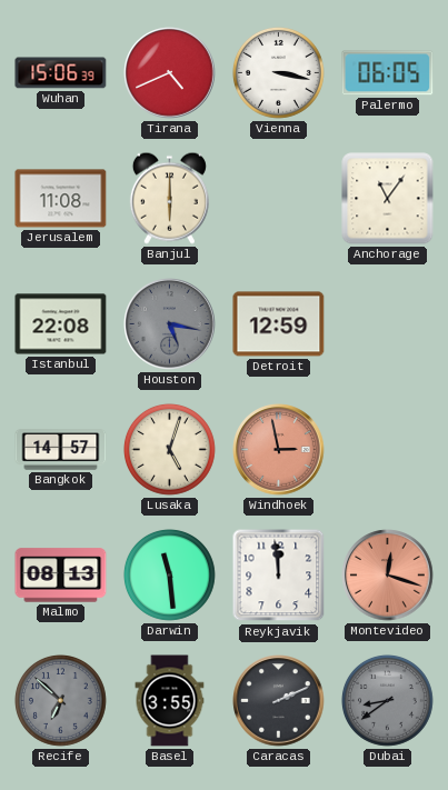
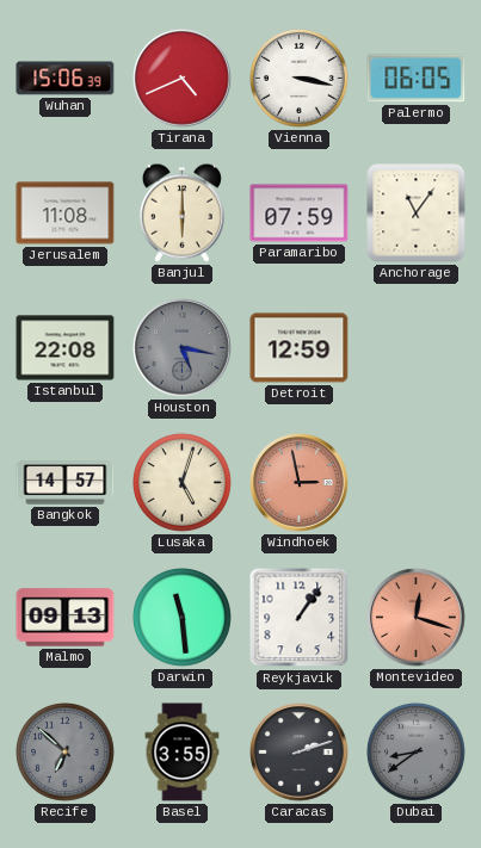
Paramaribo: none -> 07:59 (300, 213)
Malmo: 08:13 -> 09:13 (66, 618)
Reykjavik: 11:59 -> 1:06 (300, 618)
Caracas: 2:11 -> 2:12 (300, 753)
